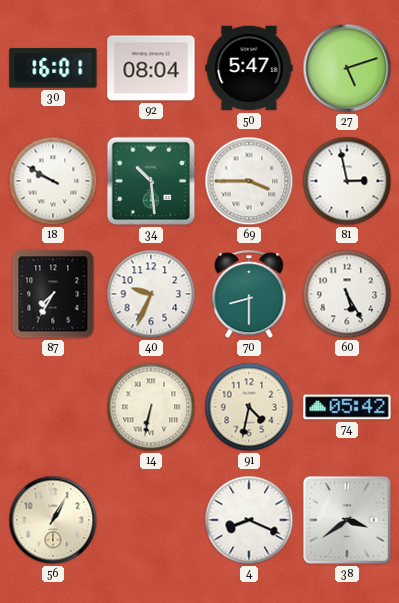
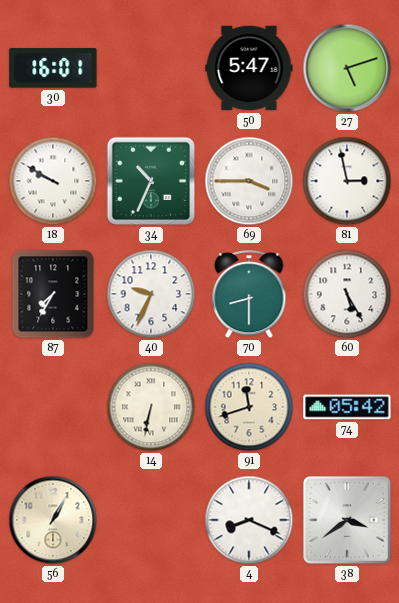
92: 08:04 -> none (151, 68)
34: 10:29 -> 10:34 (151, 181)
91: 4:32 -> 11:42 (249, 407)
